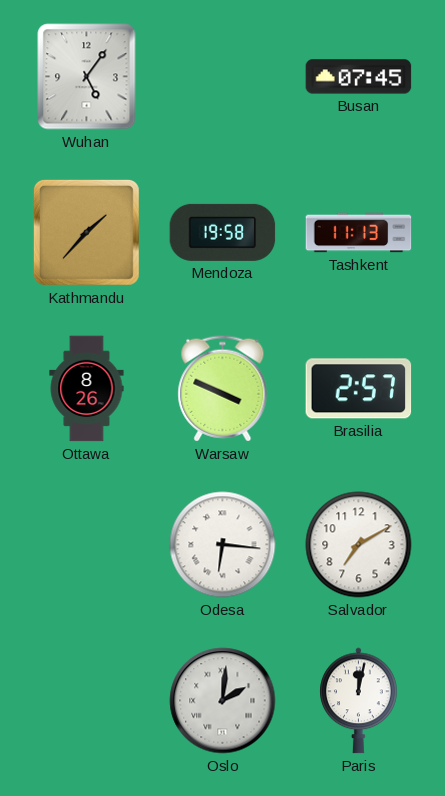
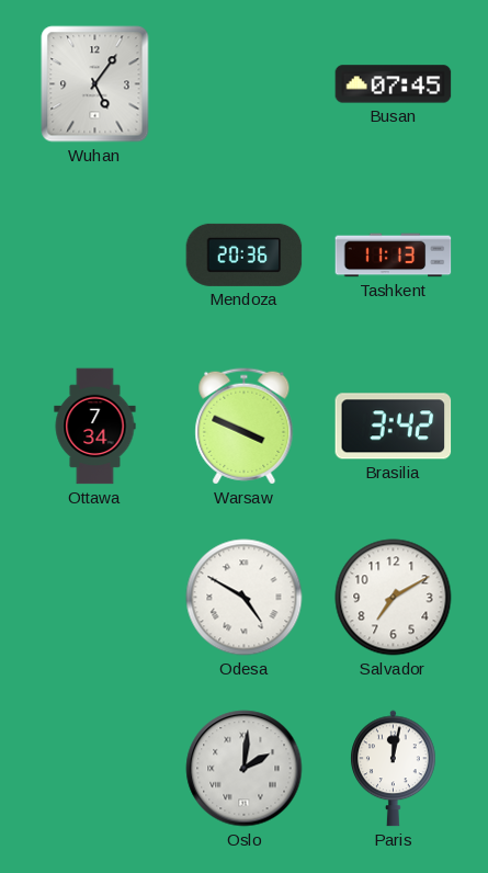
Kathmandu: 1:37 -> none (86, 232)
Mendoza: 19:58 -> 20:36 (245, 254)
Ottawa: 8:26 -> 7:34 (95, 427)
Brasilia: 2:57 -> 3:42 (394, 427)
Odesa: 6:16 -> 4:50 (245, 598)
